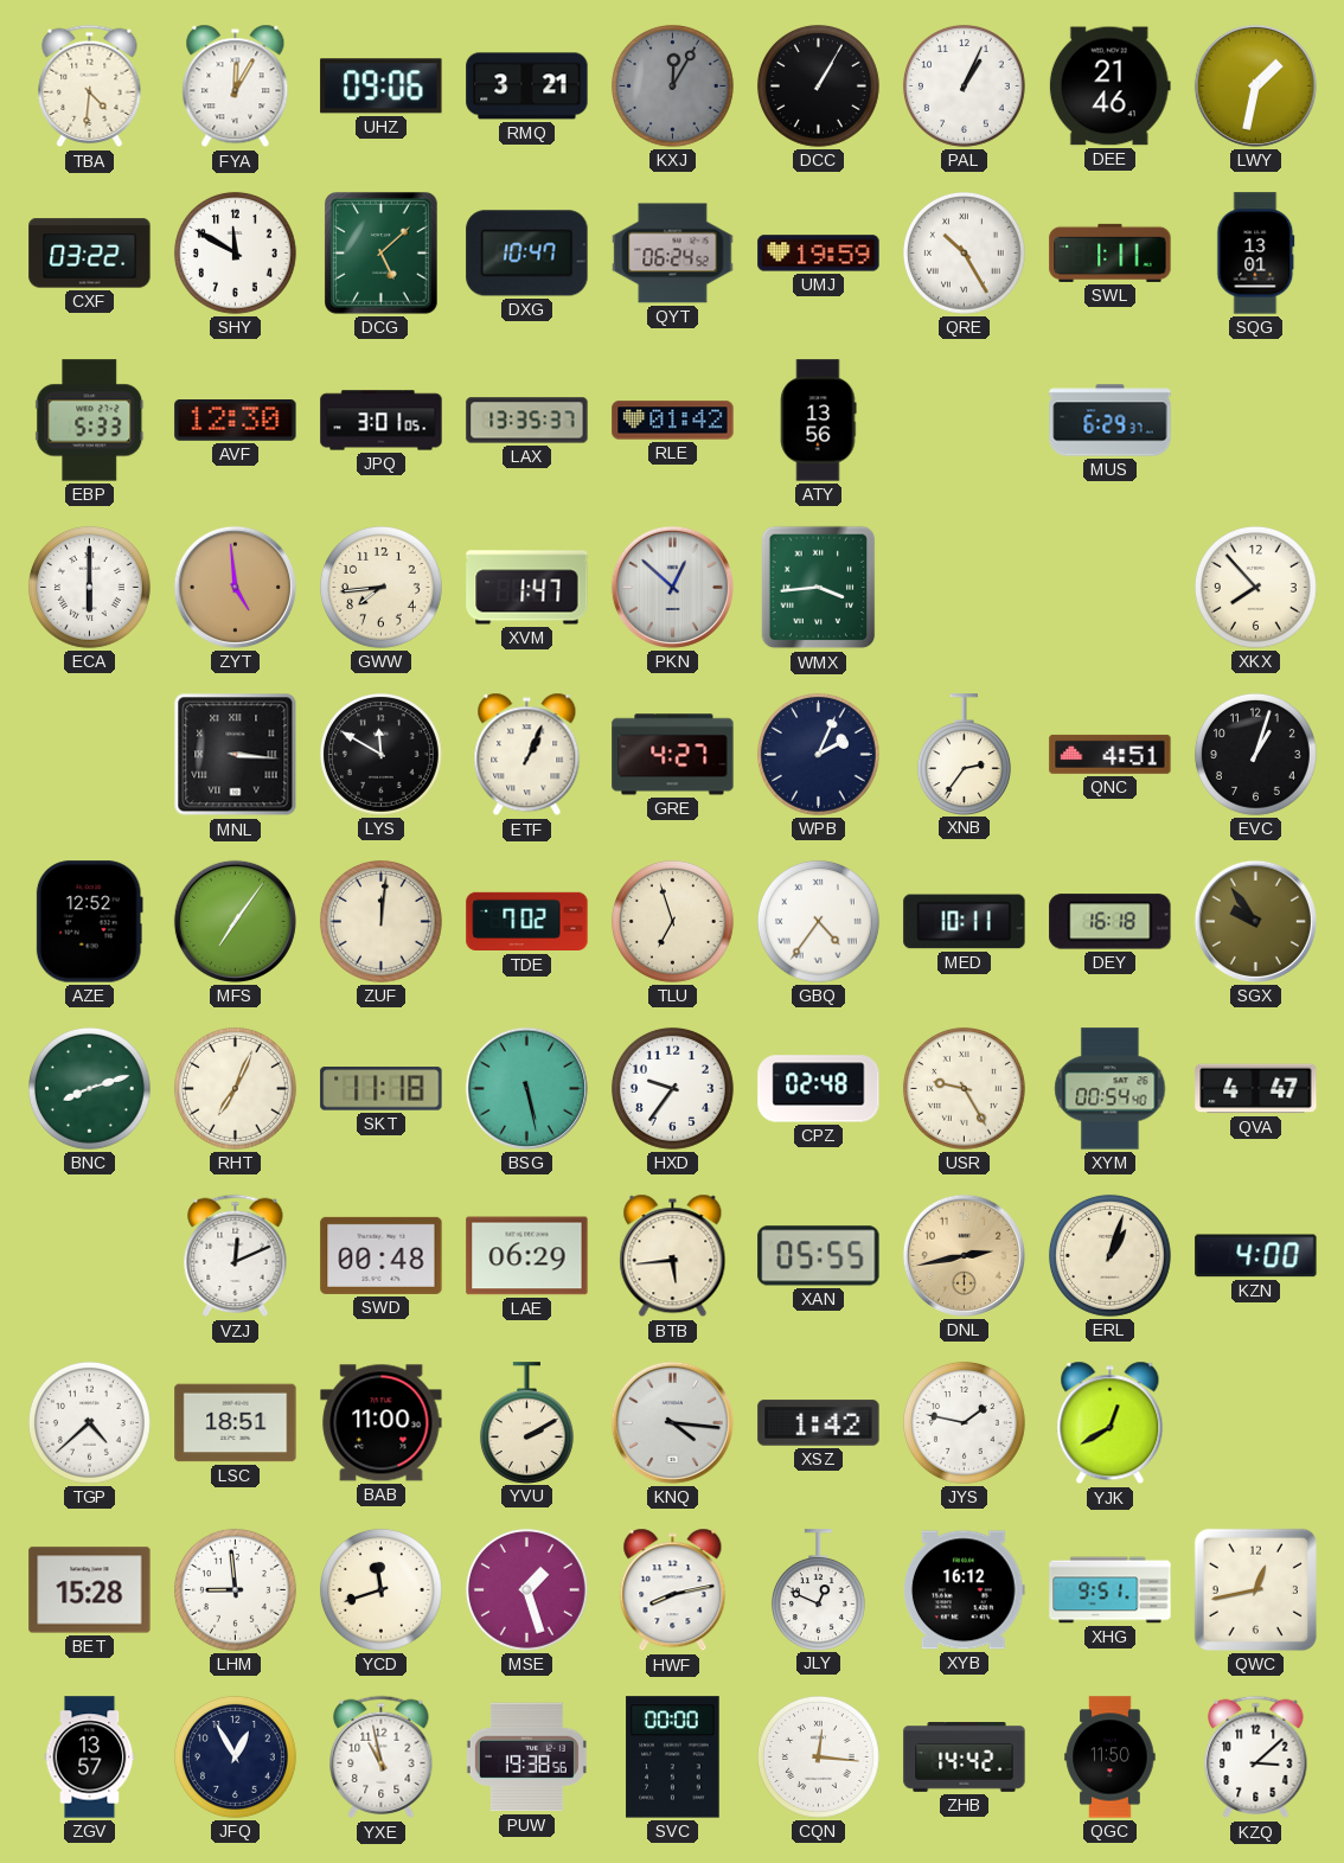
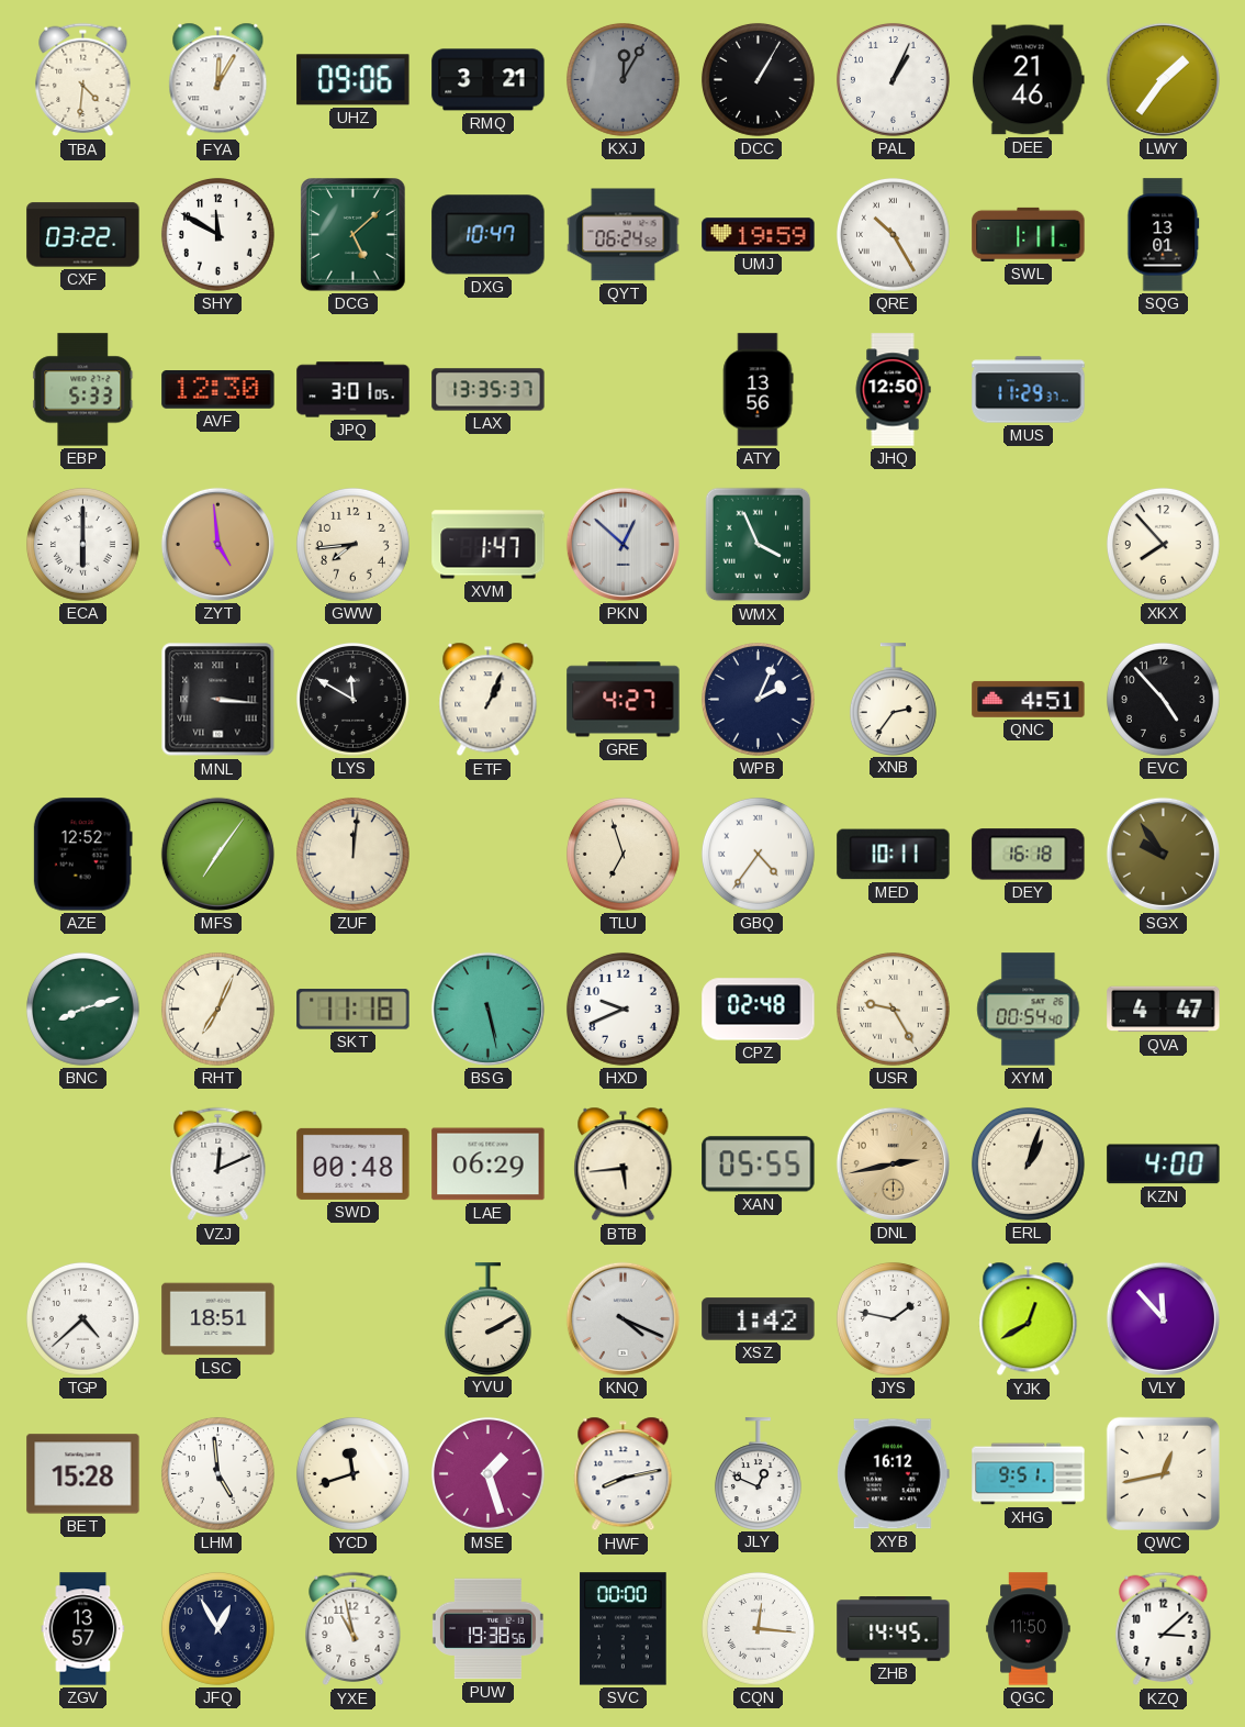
LWY: 1:32 -> 1:36 (1163, 79)
RLE: 01:42 -> none (673, 421)
JHQ: none -> 12:50 (893, 390)
MUS: 6:29 -> 11:29 (1029, 390)
WMX: 3:44 -> 3:56 (759, 545)
EVC: 1:03 -> 4:53 (1163, 699)
TDE: 7:02 -> none (527, 922)
HXD: 9:36 -> 9:41 (622, 1009)
BAB: 11:00 -> none (382, 1423)
KNQ: 4:16 -> 4:19 (622, 1318)
VLY: none -> 11:53 (1163, 1318)
LHM: 8:59 -> 4:59 (217, 1473)
ZHB: 14:42 -> 14:45 (894, 1629)
